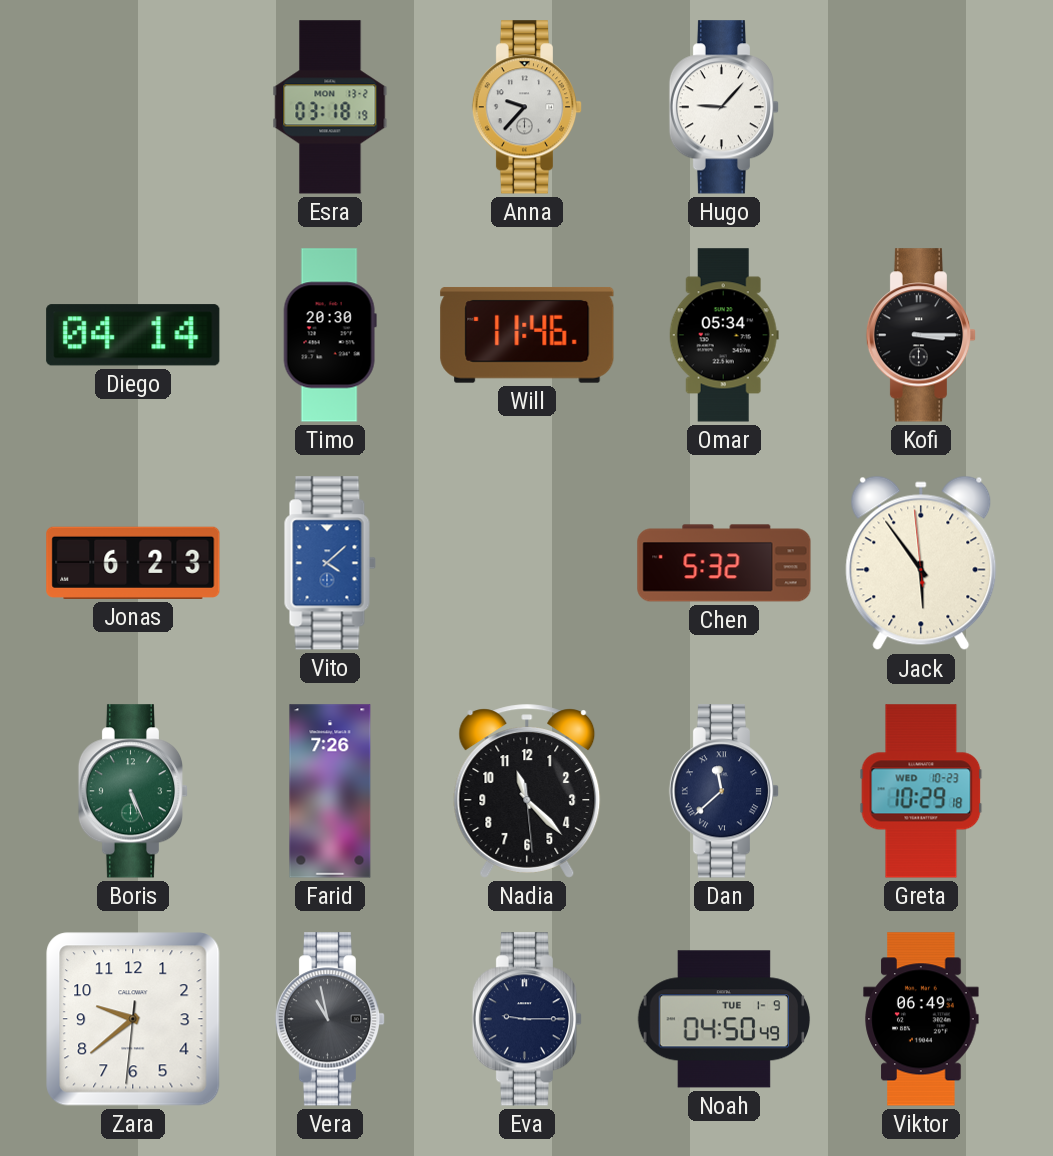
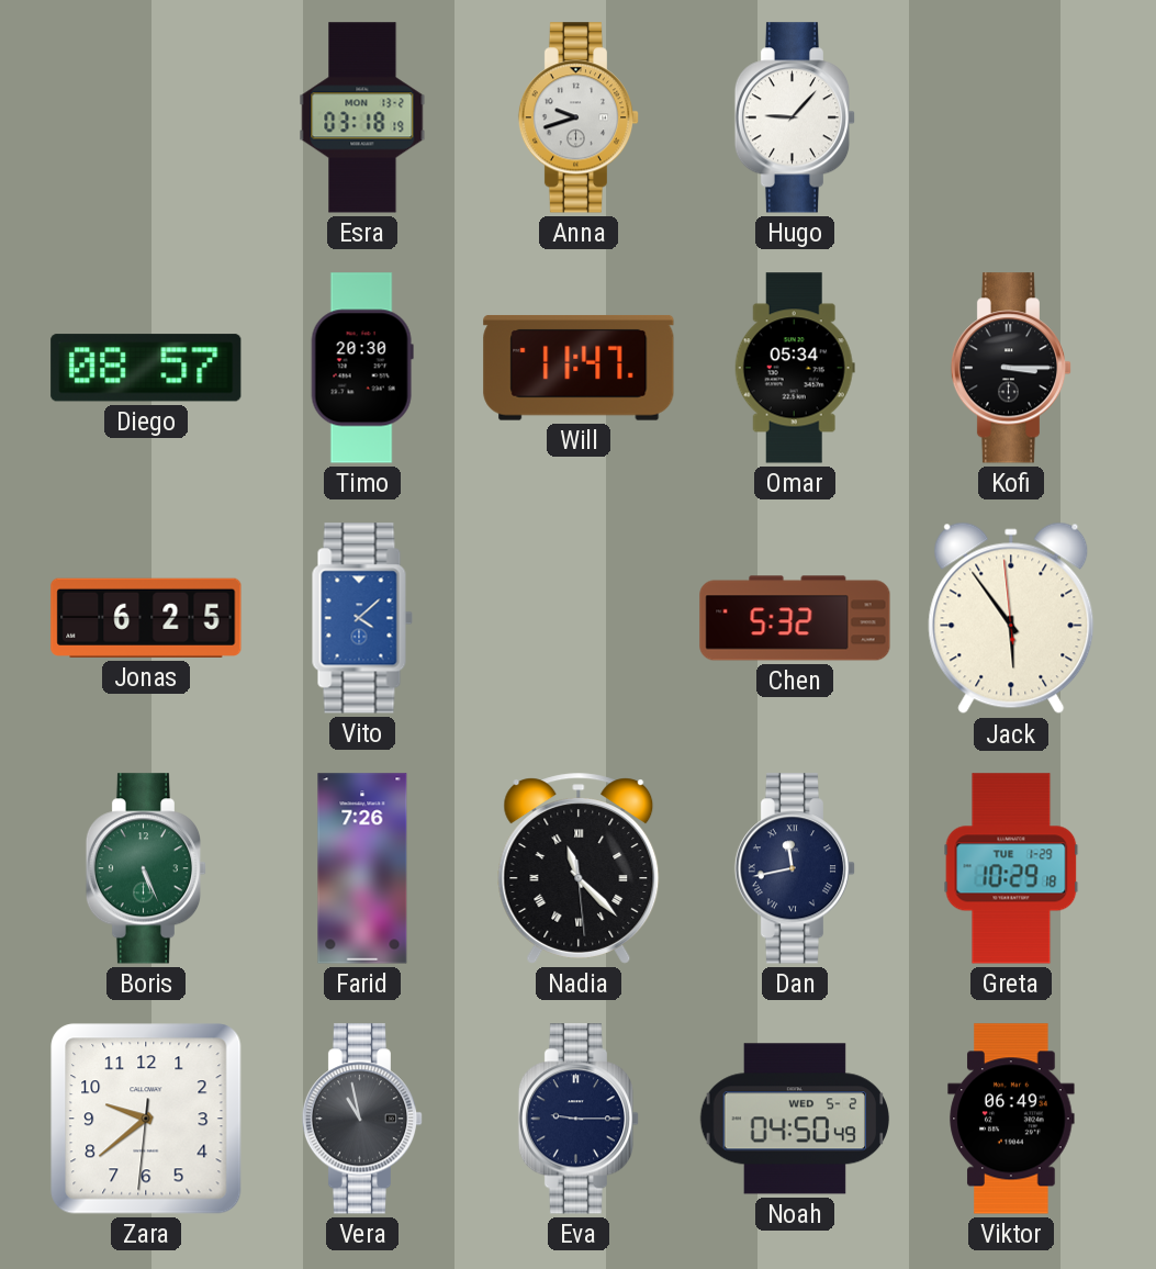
Anna: 9:37 -> 9:42 (579, 117)
Diego: 04:14 -> 08:57 (146, 368)
Will: 11:46 -> 11:47 (579, 368)
Jonas: 6:23 -> 6:25 (146, 618)
Nadia numerals: Arabic -> Roman (579, 868)
Dan: 11:38 -> 11:43 (795, 868)
Greta date: WED 10-23 -> TUE 1-29 (1011, 868)
Noah date: TUE 1-9 -> WED 5-2 (795, 1119)
